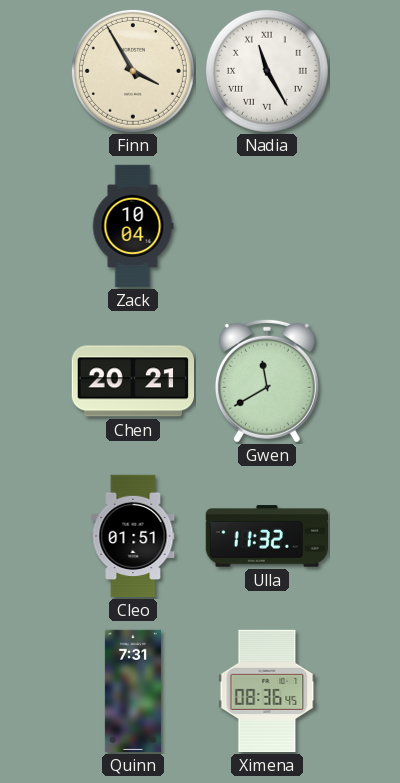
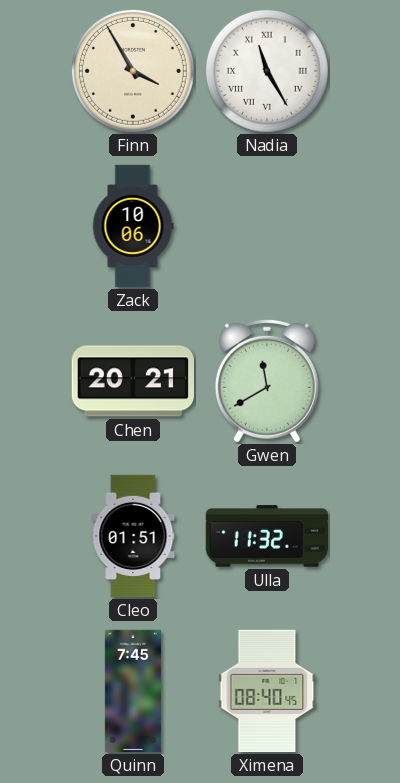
Zack: 10:04 -> 10:06 (133, 226)
Quinn: 7:31 -> 7:45 (133, 691)
Ximena: 08:36 -> 08:40 (267, 691)
